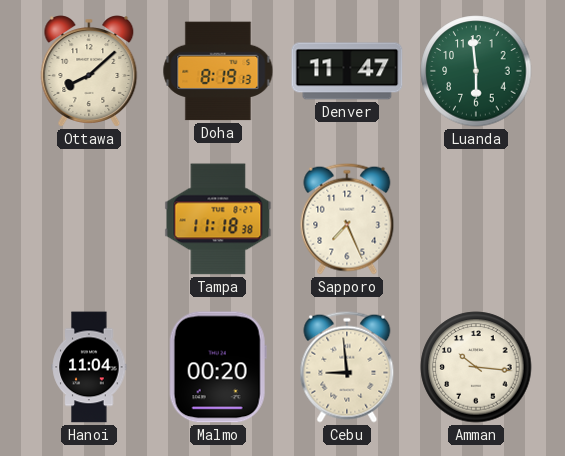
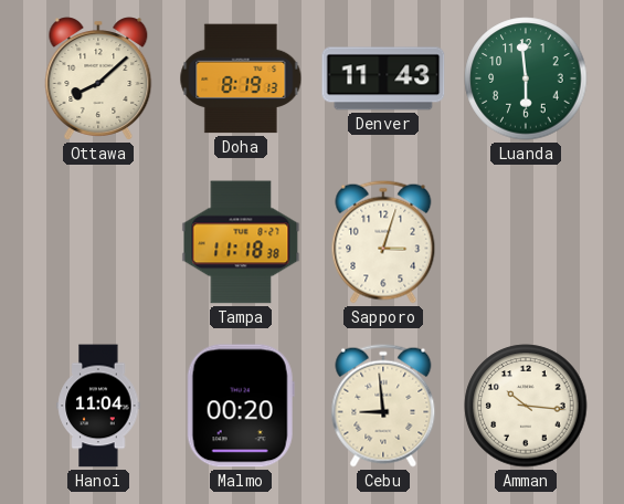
Denver: 11:47 -> 11:43 (383, 78)
Sapporo: 7:26 -> 3:03 (383, 242)
